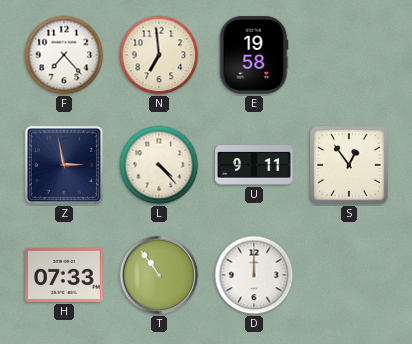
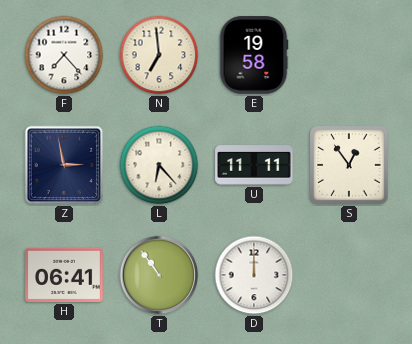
L: 4:23 -> 6:23 (159, 165)
U: 9:11 -> 11:11 (254, 165)
H: 07:33 -> 06:41 (64, 275)
